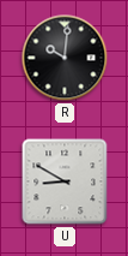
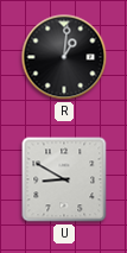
R: 10:01 -> 1:01 (64, 57)
